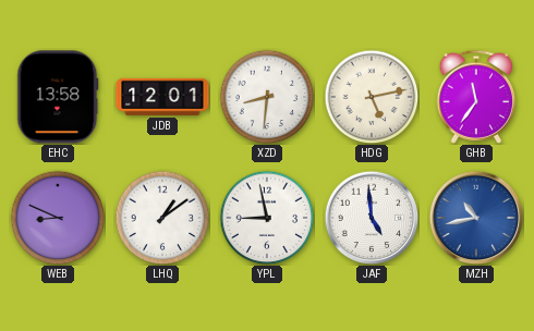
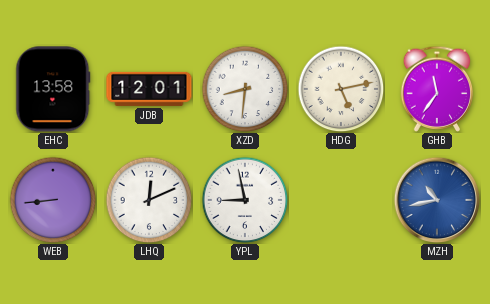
WEB: 8:49 -> 8:44 (53, 200)
LHQ: 1:09 -> 12:11 (149, 200)
JAF: 4:59 -> none (372, 218)
